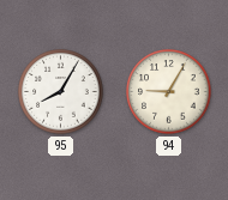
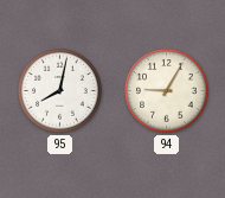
95: 8:05 -> 8:02 (60, 91)
